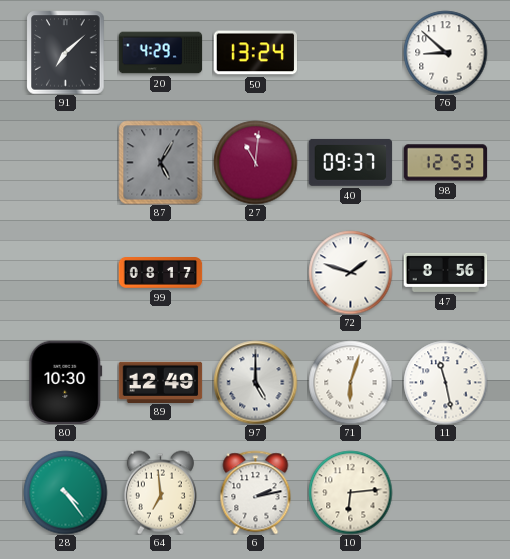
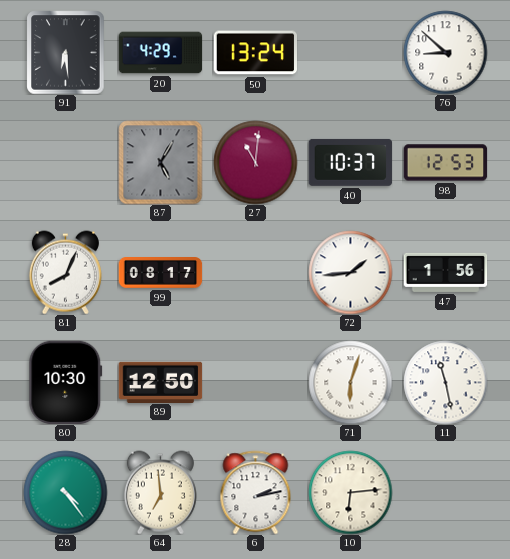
91: 7:08 -> 6:29 (66, 52)
40: 09:37 -> 10:37 (350, 162)
81: none -> 8:04 (65, 272)
72: 1:48 -> 1:44 (350, 272)
47: 8:56 -> 1:56 (445, 272)
89: 12:49 -> 12:50 (160, 382)
97: 5:00 -> none (255, 382)
